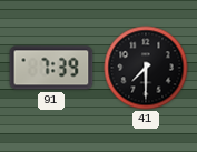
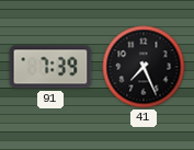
41: 7:30 -> 7:26 (144, 67)
